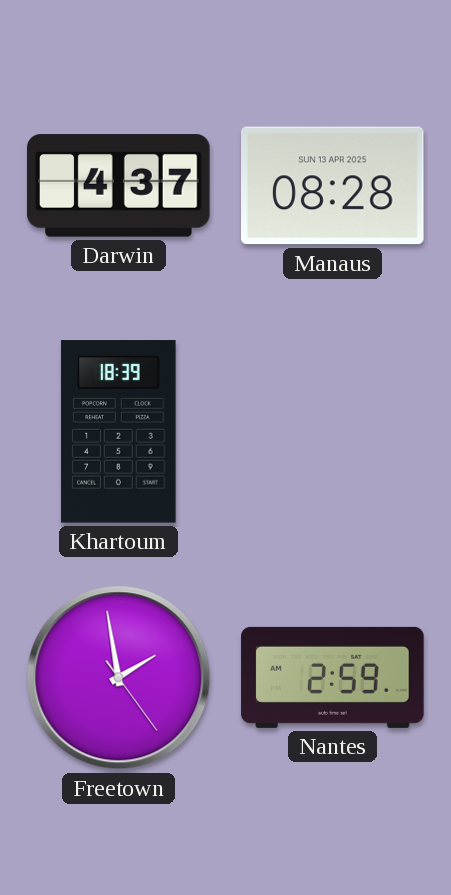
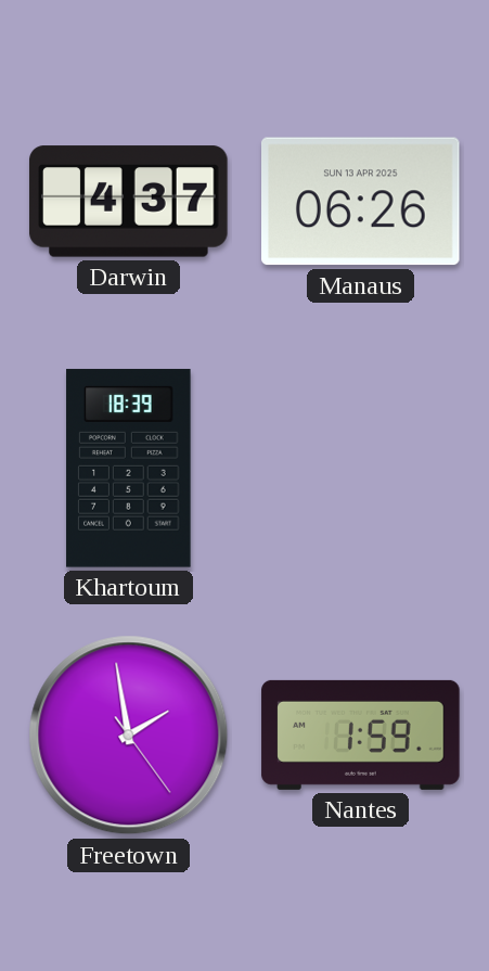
Manaus: 08:28 -> 06:26 (361, 202)
Nantes: 2:59 -> 1:59 (361, 734)
